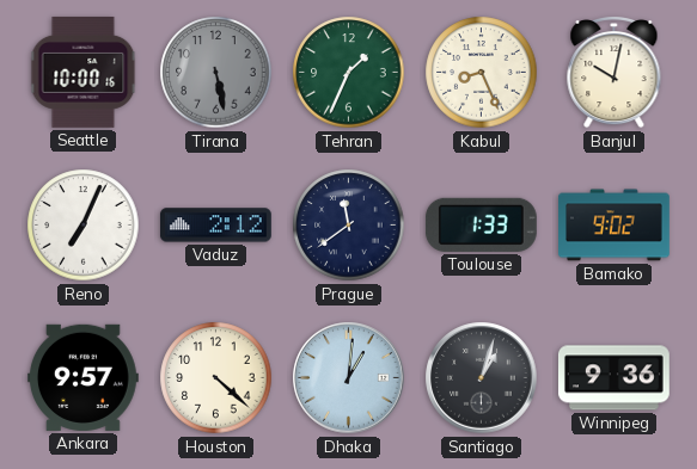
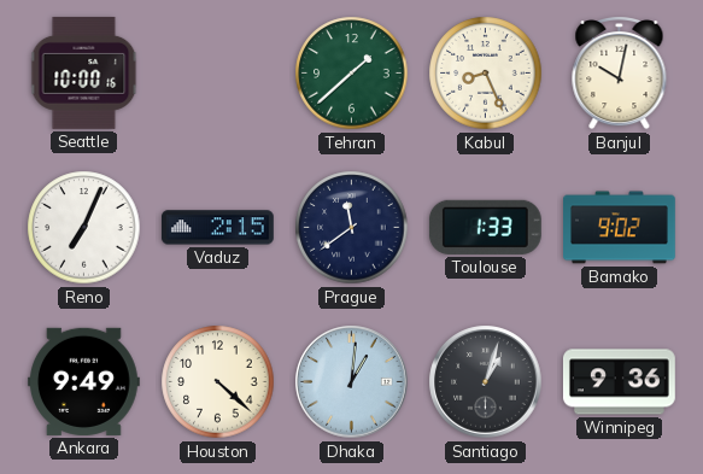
Tirana: 5:28 -> none (216, 73)
Tehran: 1:34 -> 1:38 (352, 74)
Vaduz: 2:12 -> 2:15 (217, 228)
Ankara: 9:57 -> 9:49 (83, 381)
